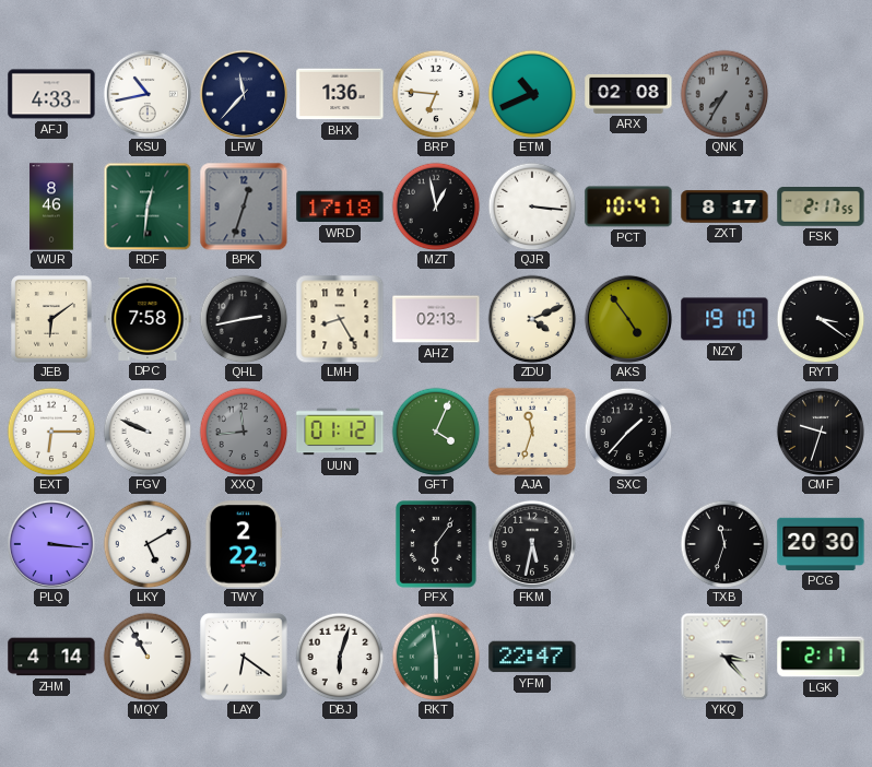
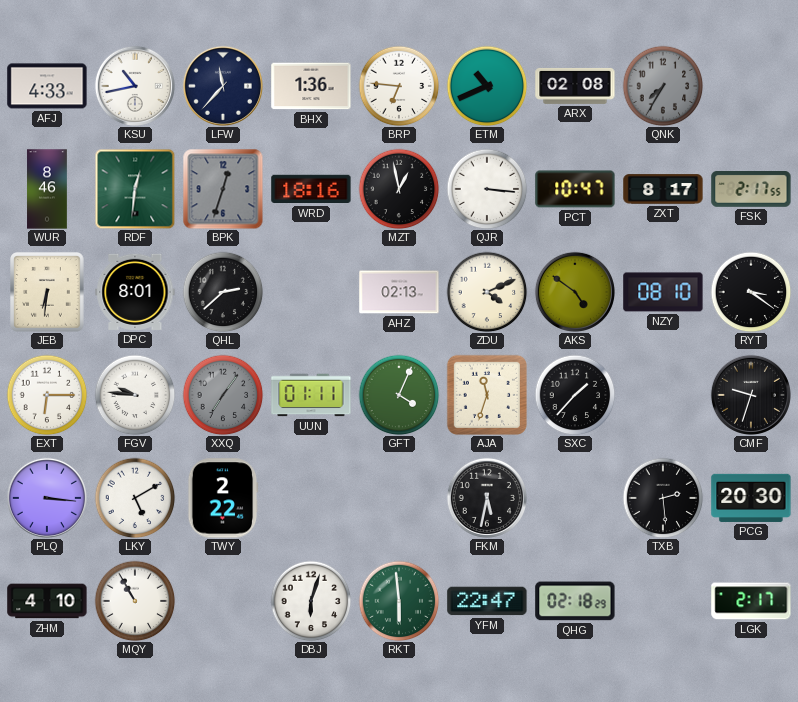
WRD: 17:18 -> 18:16 (311, 189)
JEB: 6:09 -> 6:31 (47, 292)
DPC: 7:58 -> 8:01 (135, 292)
QHL: 2:43 -> 2:38 (223, 292)
LMH: 8:25 -> none (340, 319)
AKS: 4:54 -> 4:51 (575, 292)
NZY: 19:10 -> 08:10 (663, 292)
FGV: 9:49 -> 9:46 (135, 395)
XXQ: 11:44 -> 7:06 (223, 395)
UUN: 01:12 -> 01:11 (311, 395)
PFX: 6:06 -> none (436, 544)
TXB: 11:33 -> 2:29 (663, 498)
ZHM: 4:14 -> 4:10 (47, 601)
LAY: 6:21 -> none (244, 657)
QHG: none -> 02:18 (575, 601)
YKQ: 3:23 -> none (724, 657)
